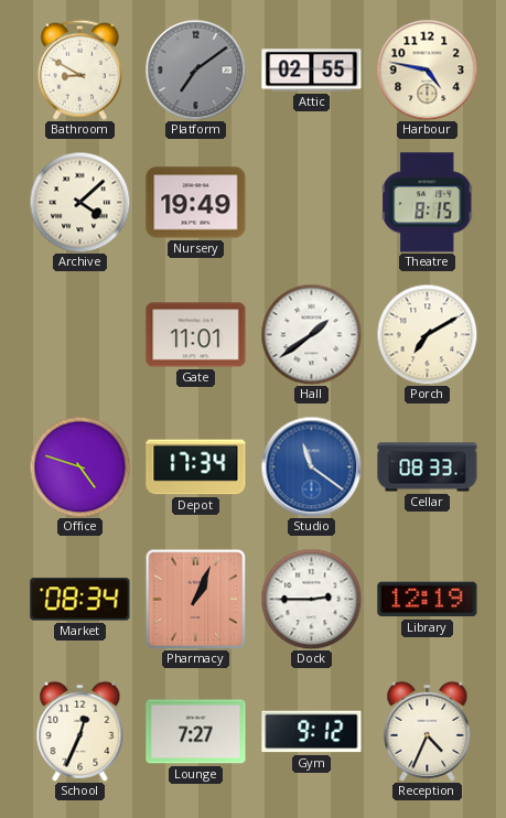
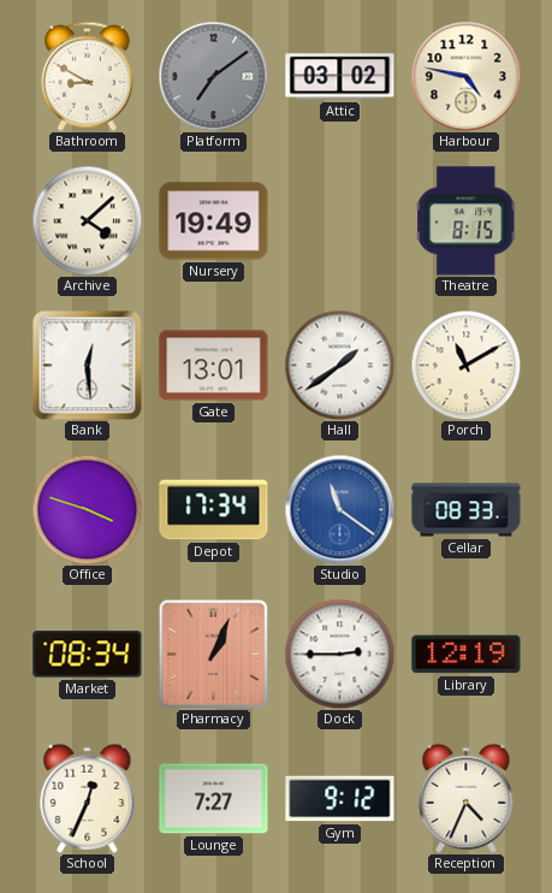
Attic: 02:55 -> 03:02 (340, 77)
Bank: none -> 12:29 (87, 365)
Gate: 11:01 -> 13:01 (214, 366)
Porch: 7:10 -> 11:10 (465, 365)
Office: 4:48 -> 3:48 (87, 509)
